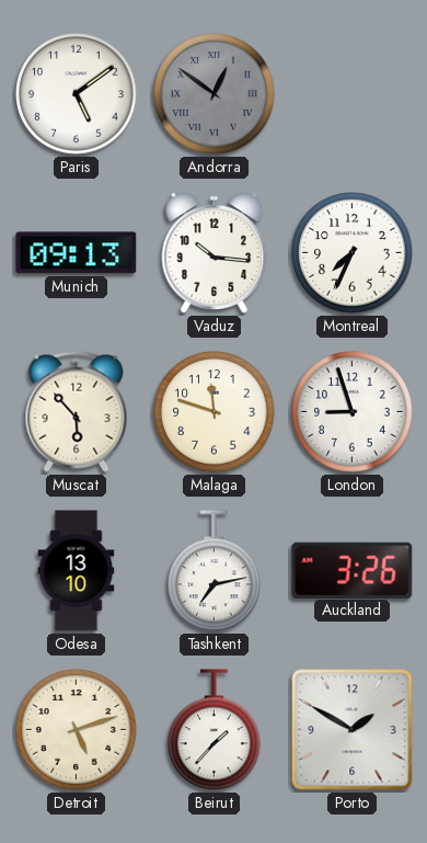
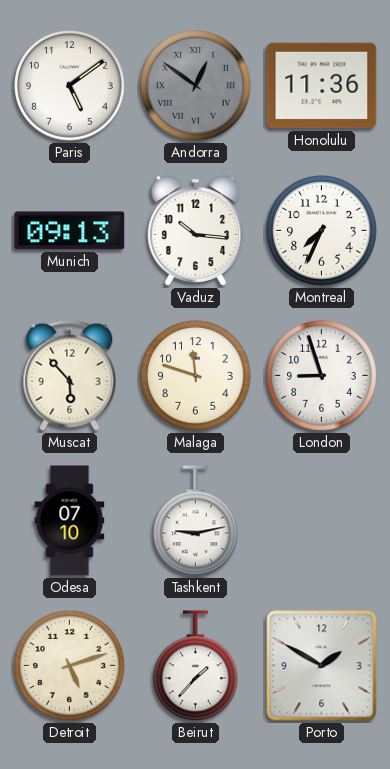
Honolulu: none -> 11:36 (322, 86)
Odesa: 13:10 -> 07:10 (70, 521)
Tashkent: 7:13 -> 9:13 (196, 521)
Auckland: 3:26 -> none (353, 570)
